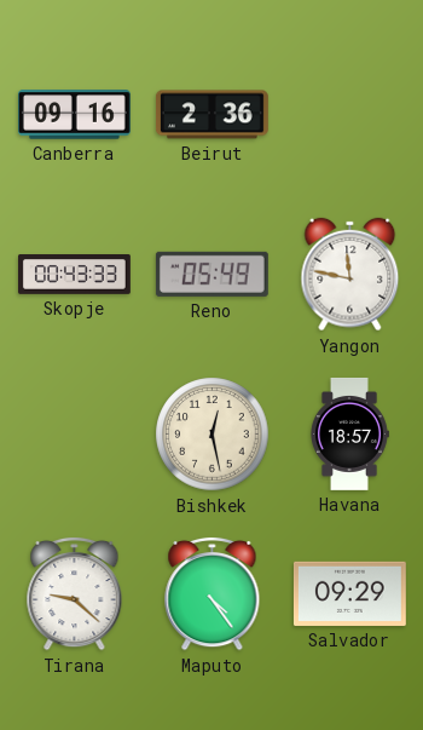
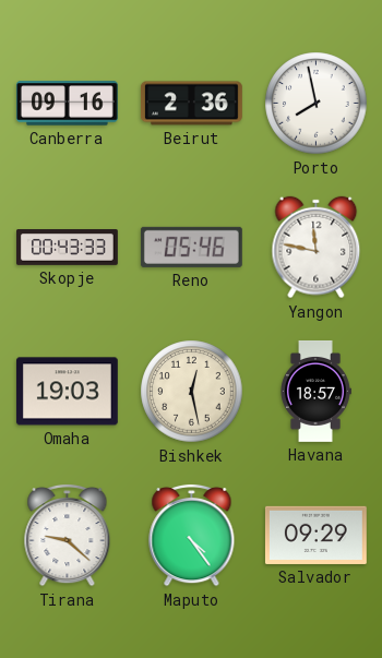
Porto: none -> 7:58 (317, 104)
Reno: 05:49 -> 05:46 (191, 247)
Omaha: none -> 19:03 (67, 392)
